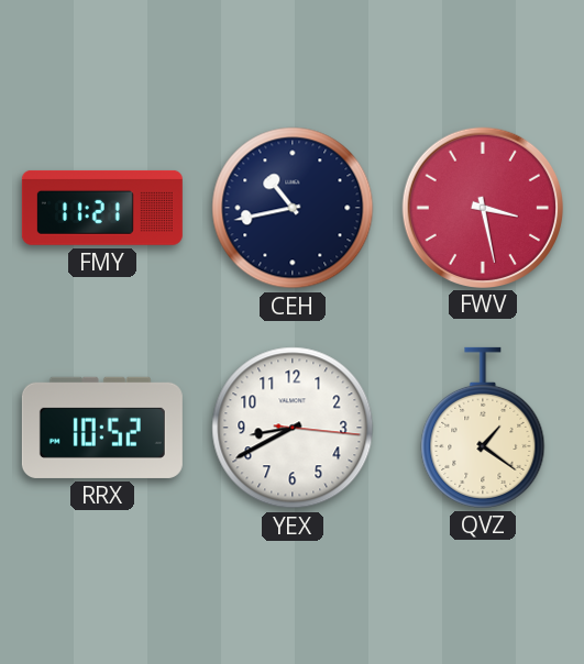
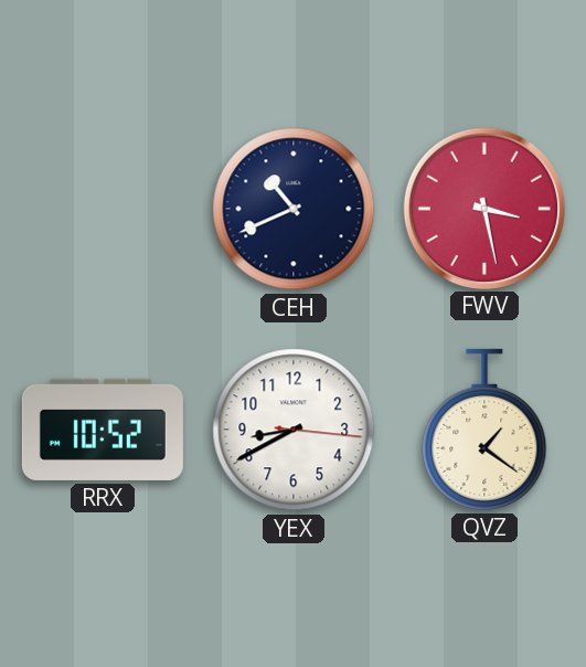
FMY: 11:21 -> none (102, 208)
CEH: 10:43 -> 10:41 (294, 209)
